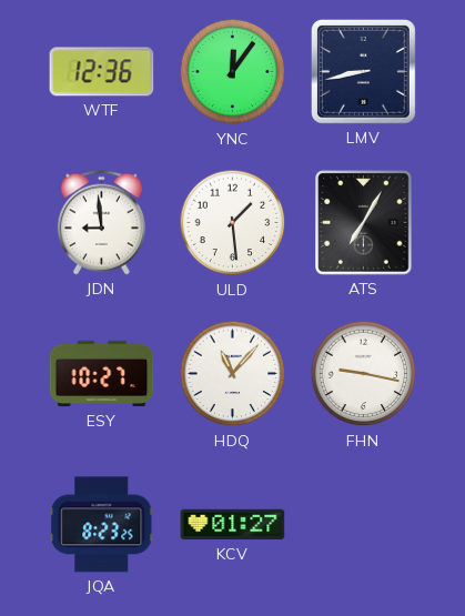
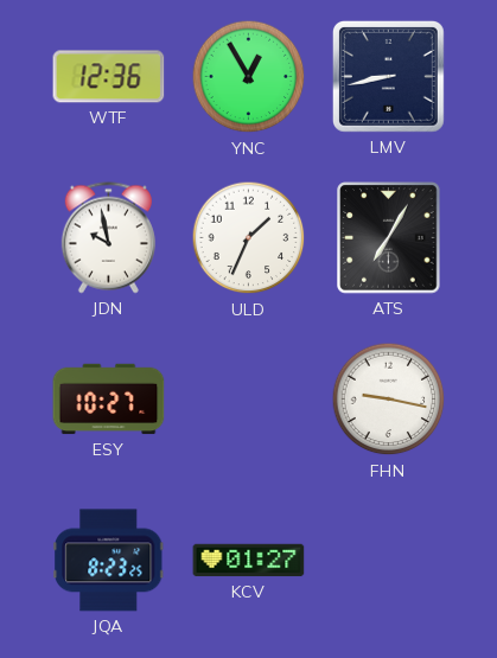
YNC: 12:06 -> 12:55 (249, 77)
JDN: 8:59 -> 9:58 (108, 238)
ULD: 1:29 -> 1:34 (249, 238)
HDQ: 11:07 -> none (233, 374)
